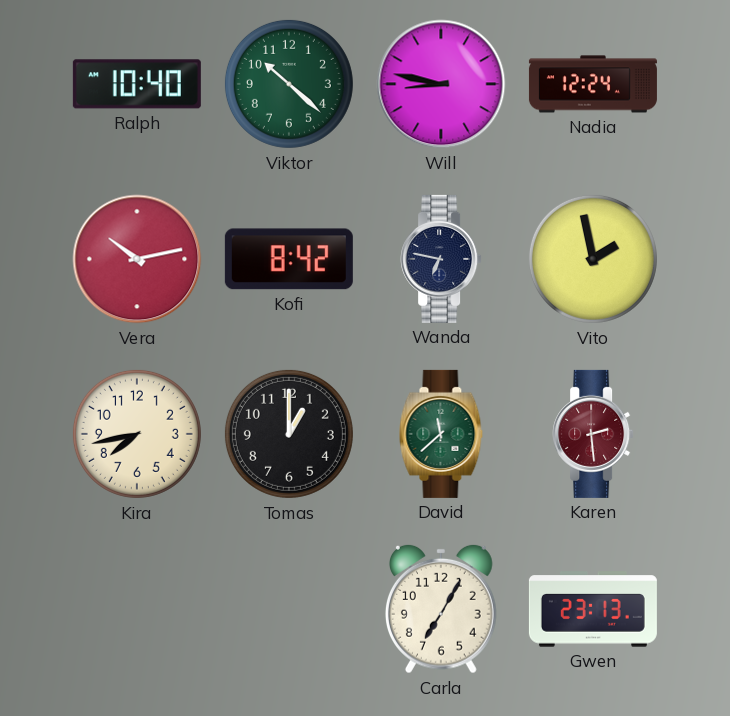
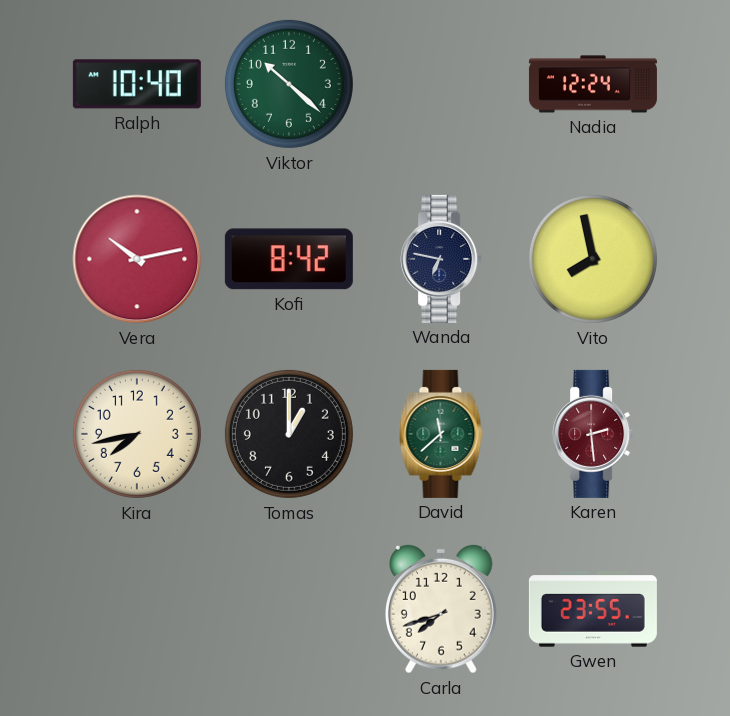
Will: 8:47 -> none (441, 84)
Vito: 1:58 -> 7:58 (593, 259)
Carla: 7:05 -> 7:42 (441, 609)
Gwen: 23:13 -> 23:55 (593, 609)
